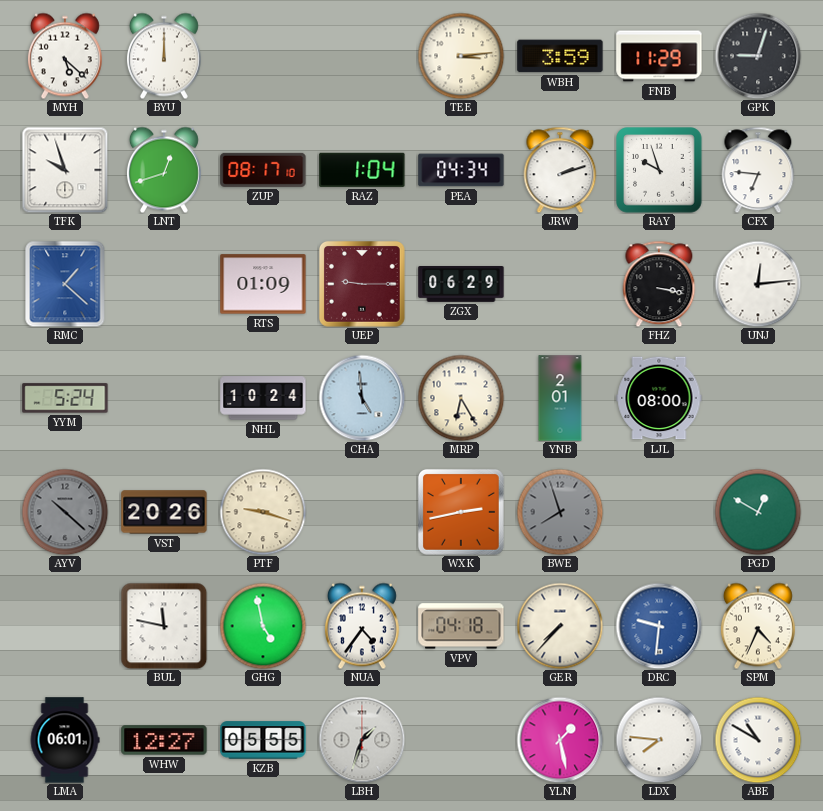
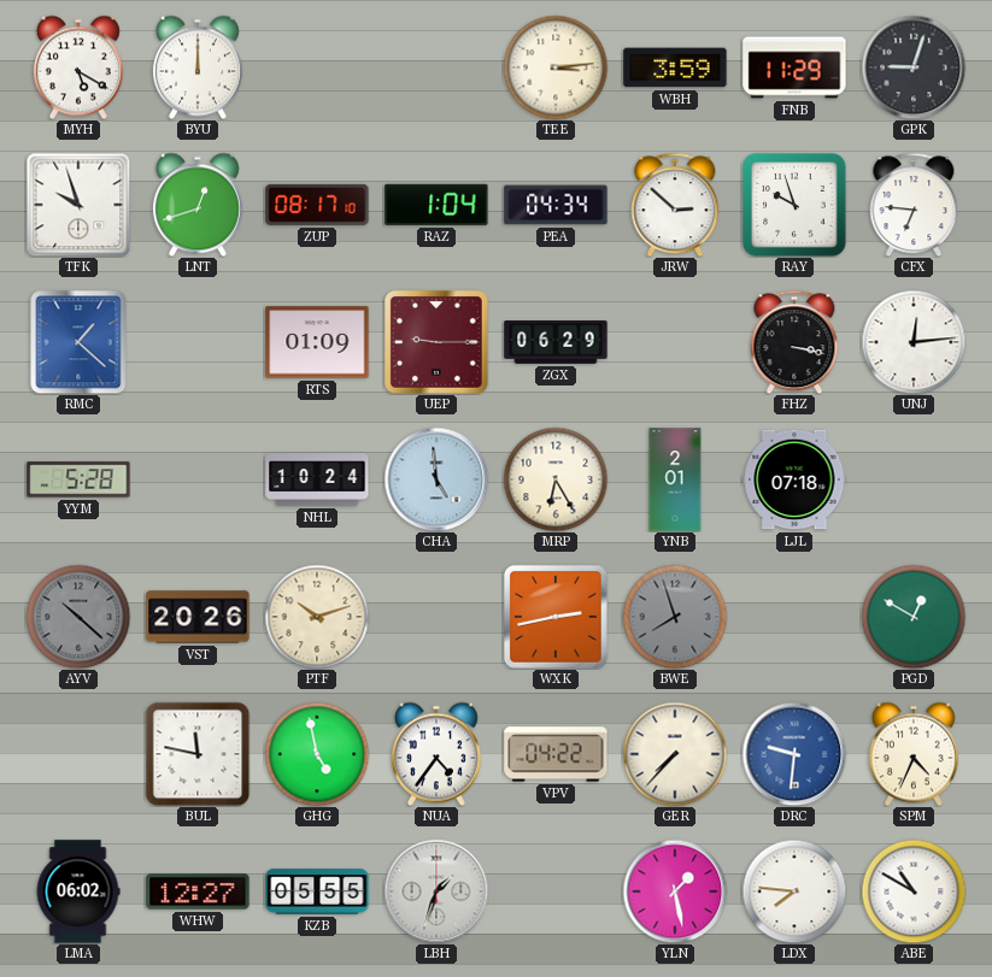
MYH: 5:22 -> 5:20 (78, 67)
JRW: 2:12 -> 2:52 (675, 205)
YYM: 5:24 -> 5:28 (78, 479)
LJL: 08:00 -> 07:18 (794, 479)
PTF: 9:18 -> 10:12 (317, 617)
VPV: 04:18 -> 04:22 (556, 754)
LMA: 06:01 -> 06:02 (78, 891)
